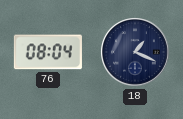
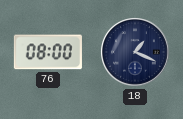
76: 08:04 -> 08:00 (48, 52)
